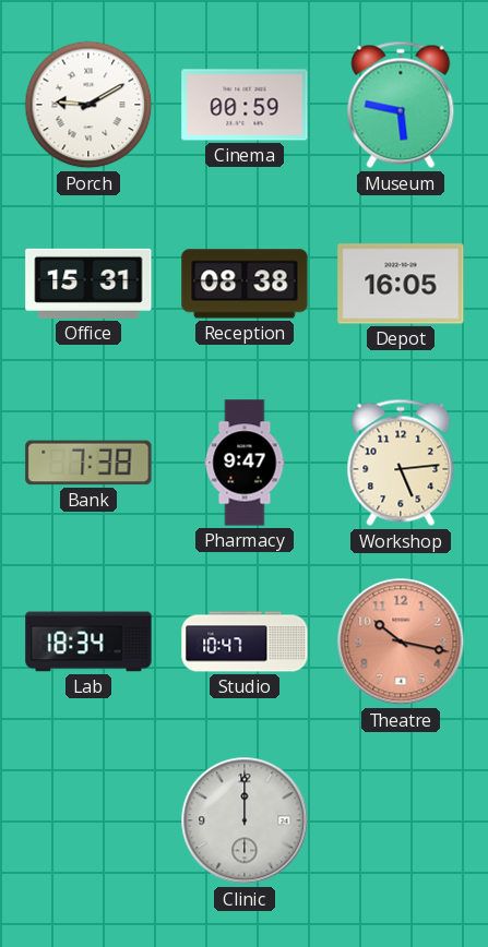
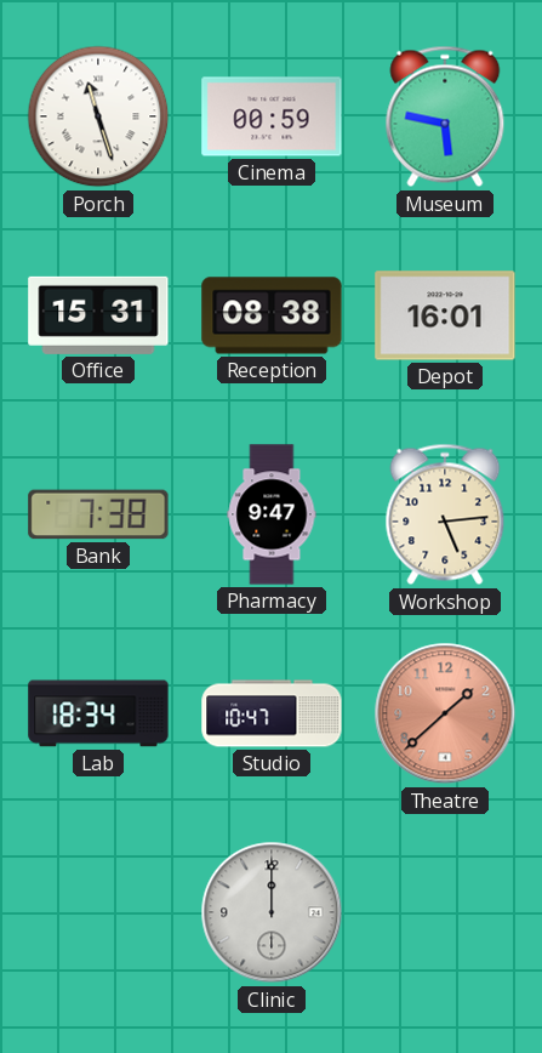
Porch: 9:10 -> 11:27 (98, 116)
Depot: 16:05 -> 16:01 (445, 315)
Theatre: 10:17 -> 1:38 (445, 713)
